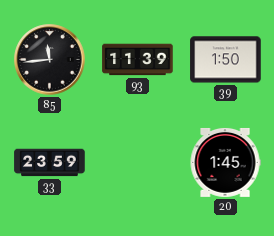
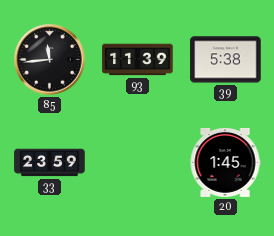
39: 1:50 -> 5:38 (226, 60)
